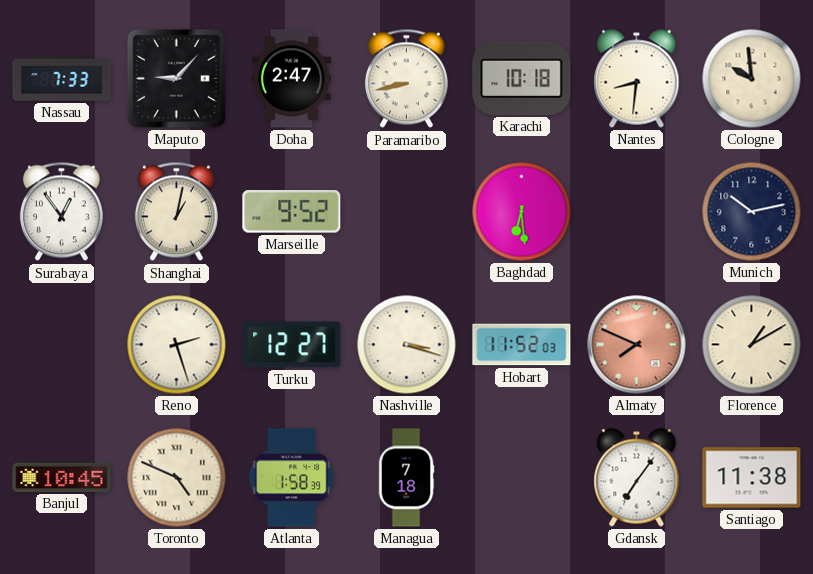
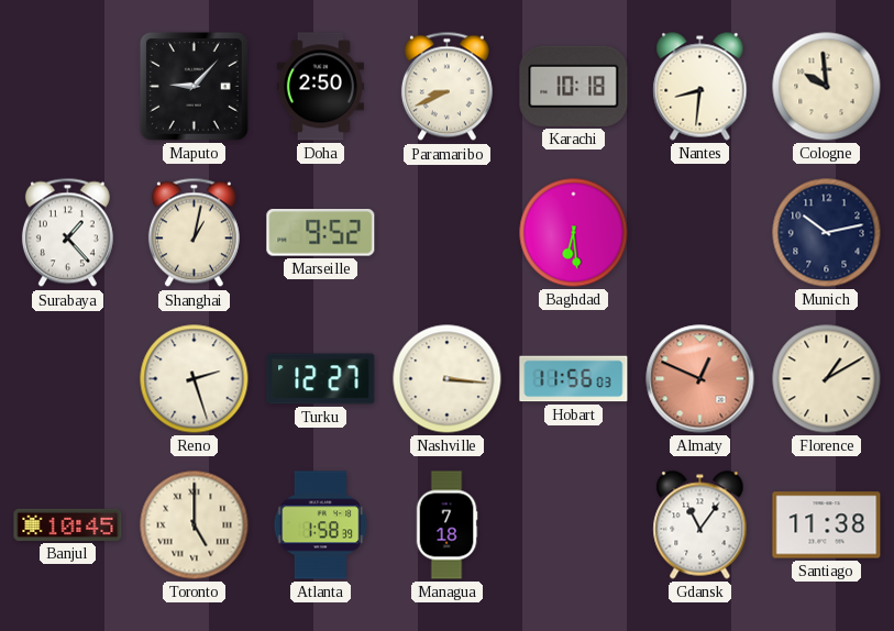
Nassau: 7:33 -> none (62, 79)
Doha: 2:47 -> 2:50 (320, 87)
Paramaribo: 8:43 -> 8:41 (446, 87)
Surabaya: 12:54 -> 1:23 (67, 233)
Nashville: 3:18 -> 3:16 (448, 379)
Hobart: 11:52 -> 11:56 (574, 379)
Almaty: 7:49 -> 12:49 (700, 379)
Toronto: 4:49 -> 5:00 (195, 525)
Gdansk: 7:06 -> 11:06 (700, 525)
